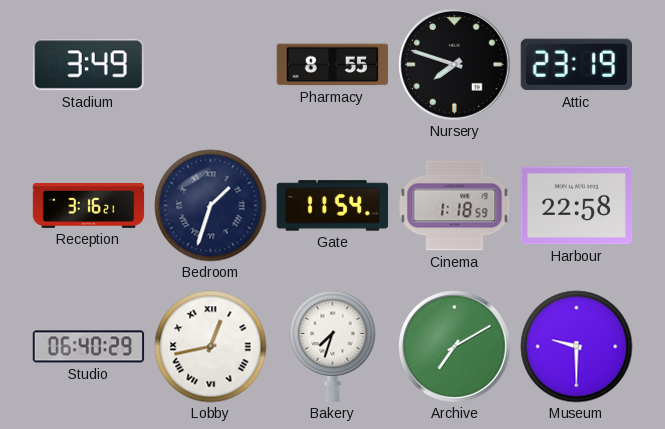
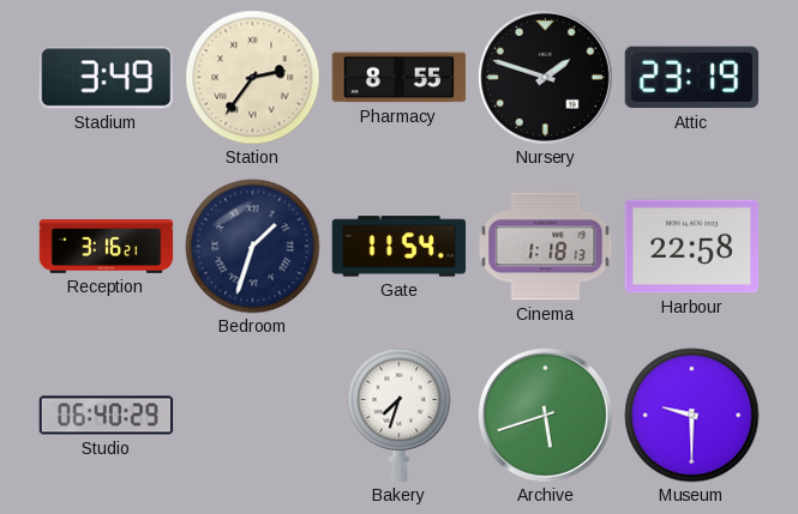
Station: none -> 2:36 (253, 78)
Nursery: 7:48 -> 1:48 (546, 78)
Cinema: 1:18:59 -> 1:18:13 (546, 247)
Lobby: 12:43 -> none (211, 347)
Archive: 7:10 -> 5:42 (546, 416)
